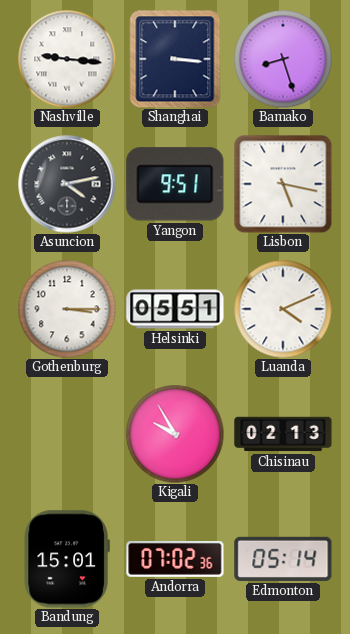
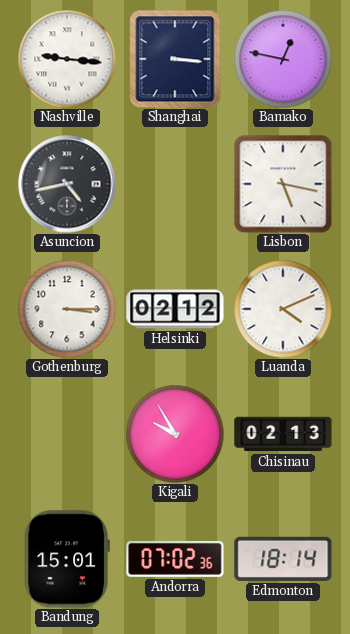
Bamako: 8:27 -> 12:47 (283, 59)
Asuncion: 4:13 -> 4:43 (67, 184)
Yangon: 9:51 -> none (175, 184)
Helsinki: 05:51 -> 02:12 (175, 309)
Edmonton: 05:14 -> 18:14 (283, 559)
